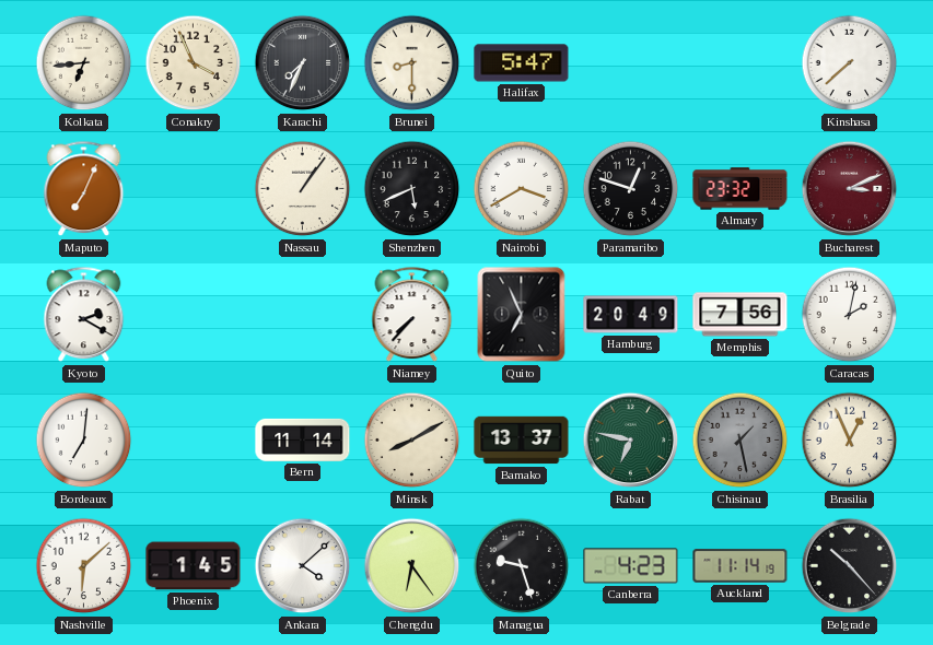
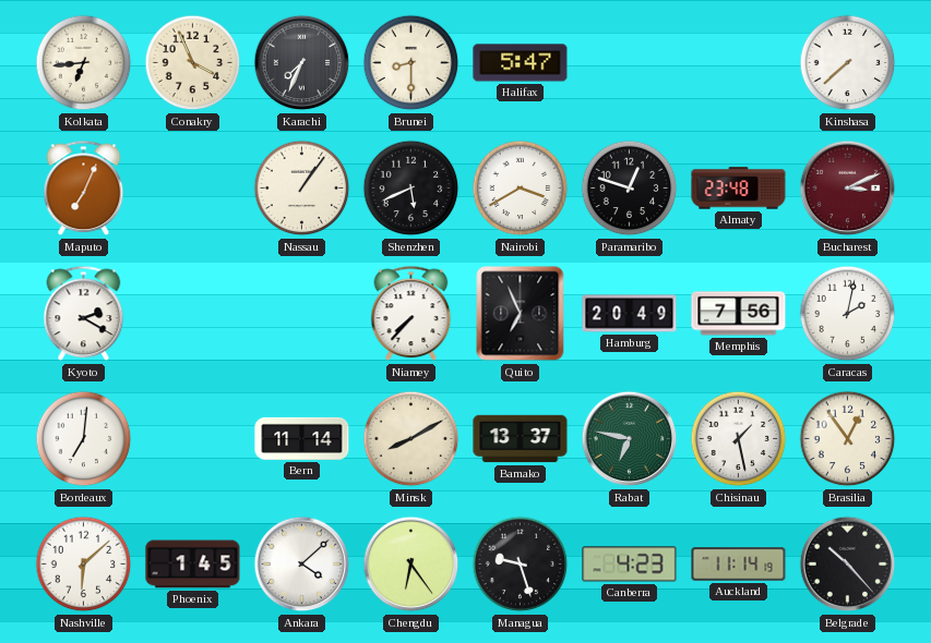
Almaty: 23:32 -> 23:48 (739, 189)
Chisinau dial: grey -> white (739, 439)
Brasilia: 12:56 -> 12:54 (848, 439)
